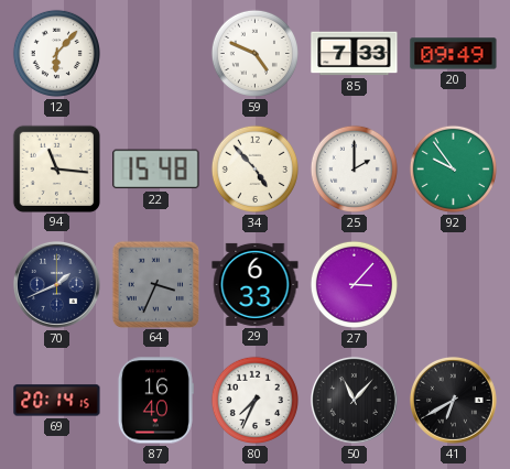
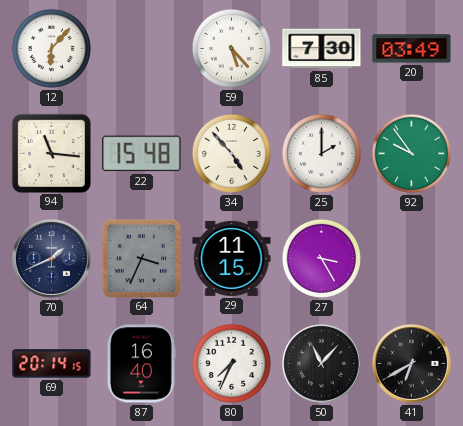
59: 4:49 -> 5:23 (231, 48)
85: 7:33 -> 7:30 (322, 49)
20: 09:49 -> 03:49 (412, 49)
29: 6:33 -> 11:15 (232, 258)
27: 3:07 -> 3:25 (321, 258)
